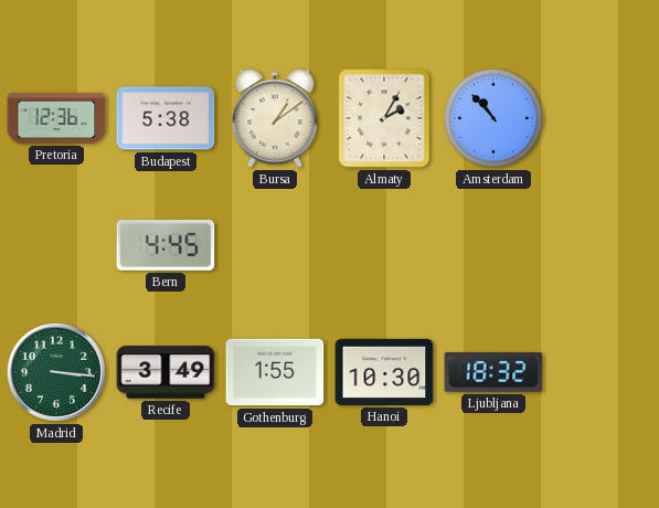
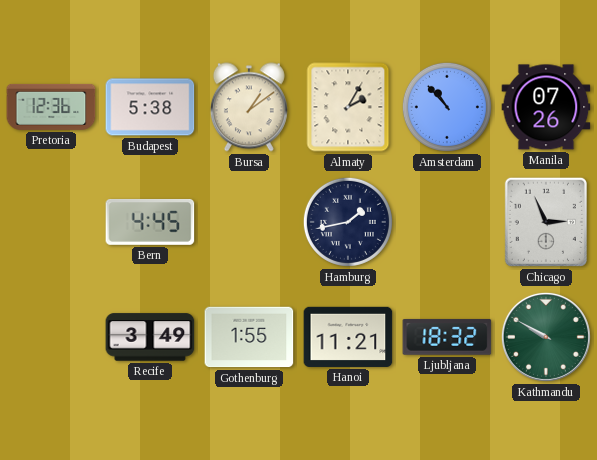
Manila: none -> 07:26 (546, 107)
Hamburg: none -> 1:43 (348, 222)
Chicago: none -> 2:56 (546, 222)
Madrid: 3:16 -> none (56, 372)
Hanoi: 10:30 -> 11:21 (348, 337)
Kathmandu: none -> 9:50 (546, 337)
